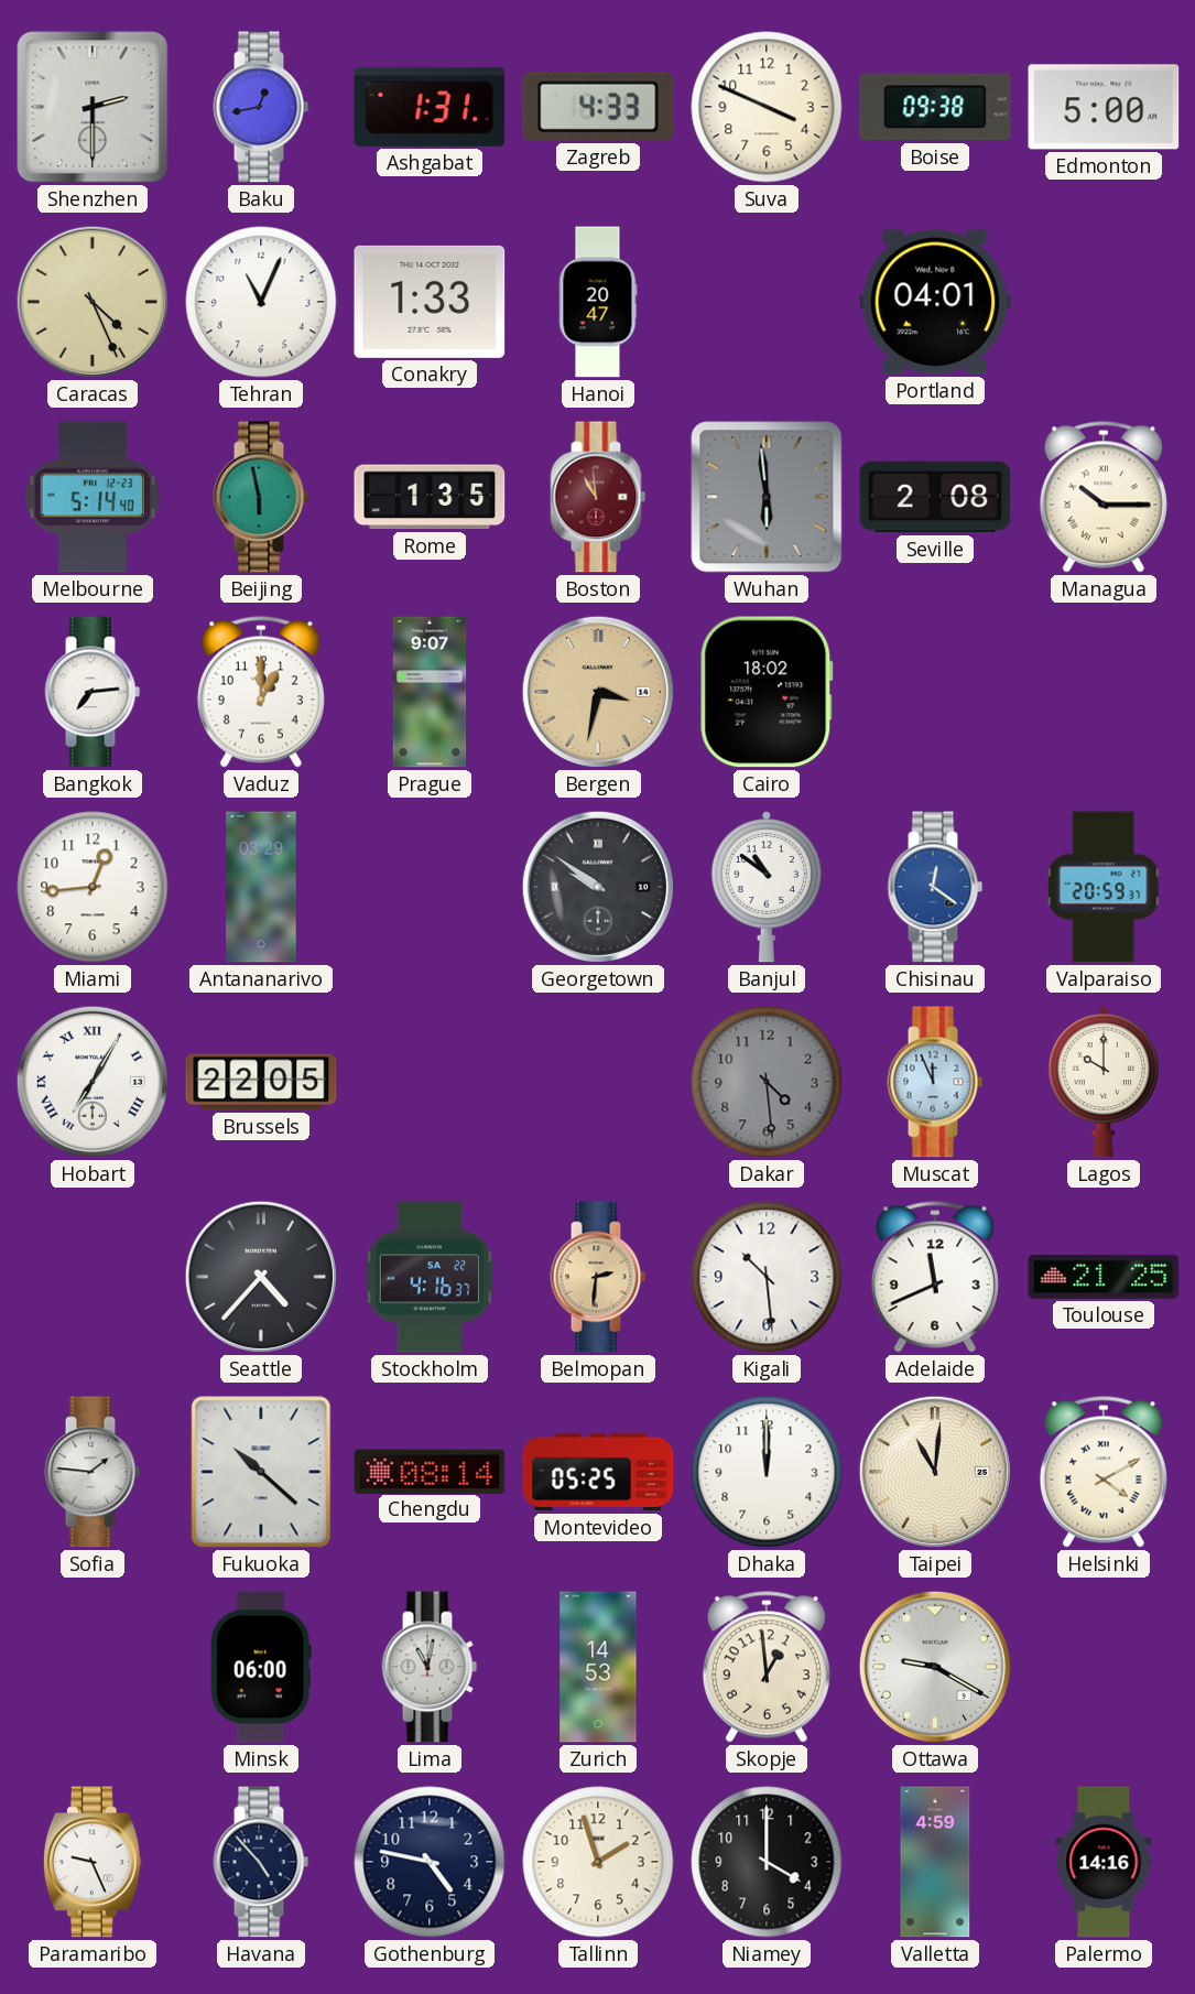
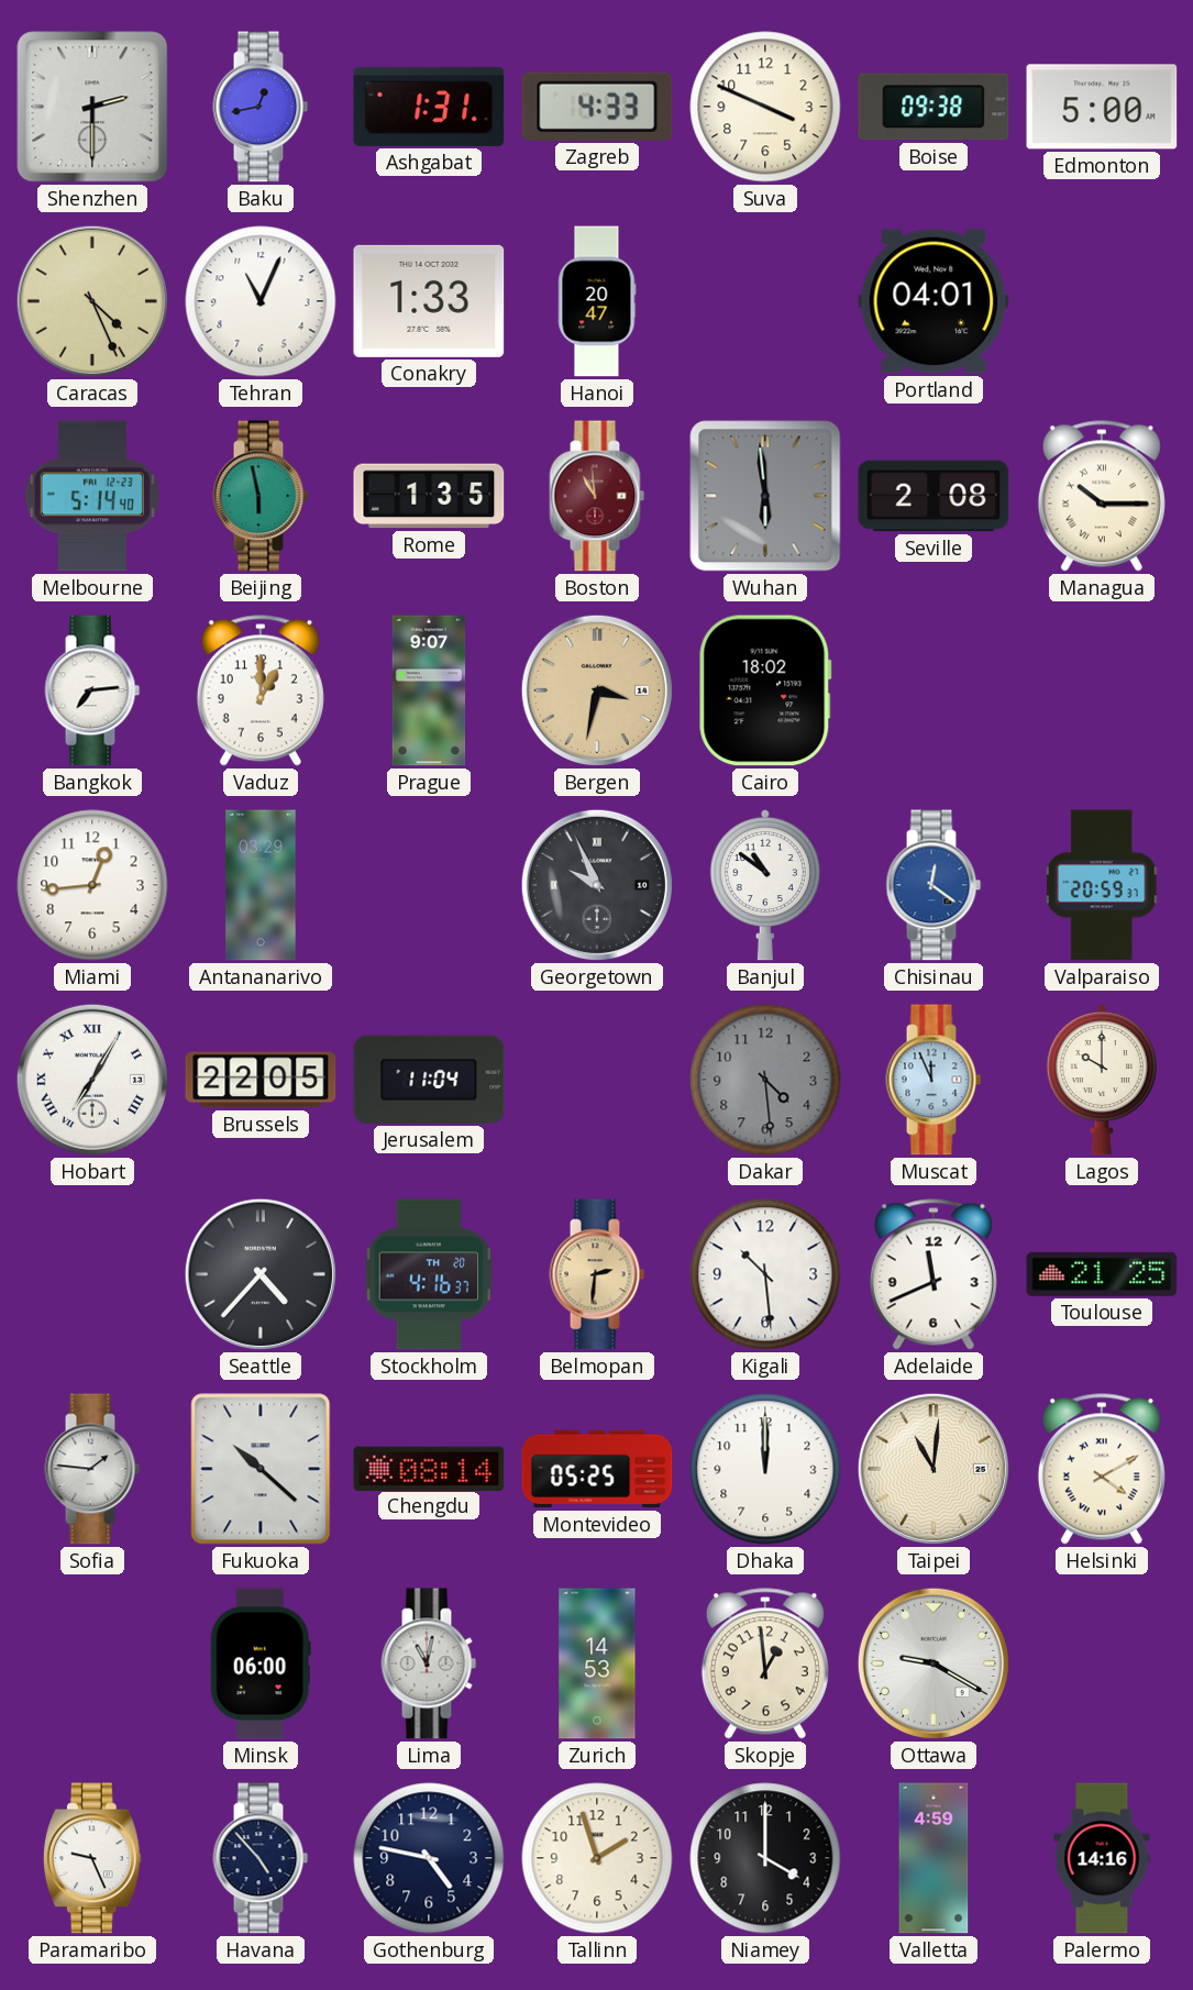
Georgetown: 9:51 -> 9:56 (597, 885)
Jerusalem: none -> 11:04 (429, 1080)
Stockholm date: SA 22 -> TH 20 (429, 1274)
